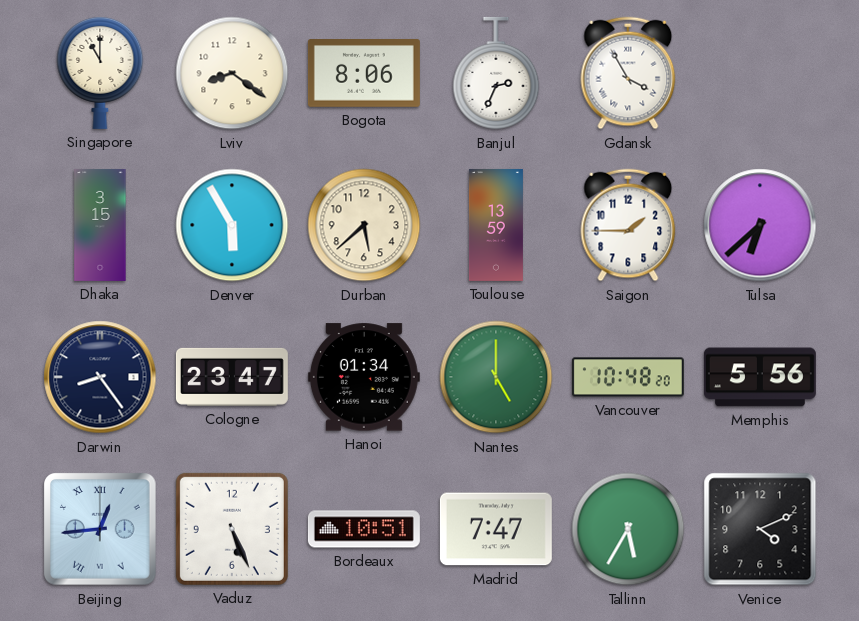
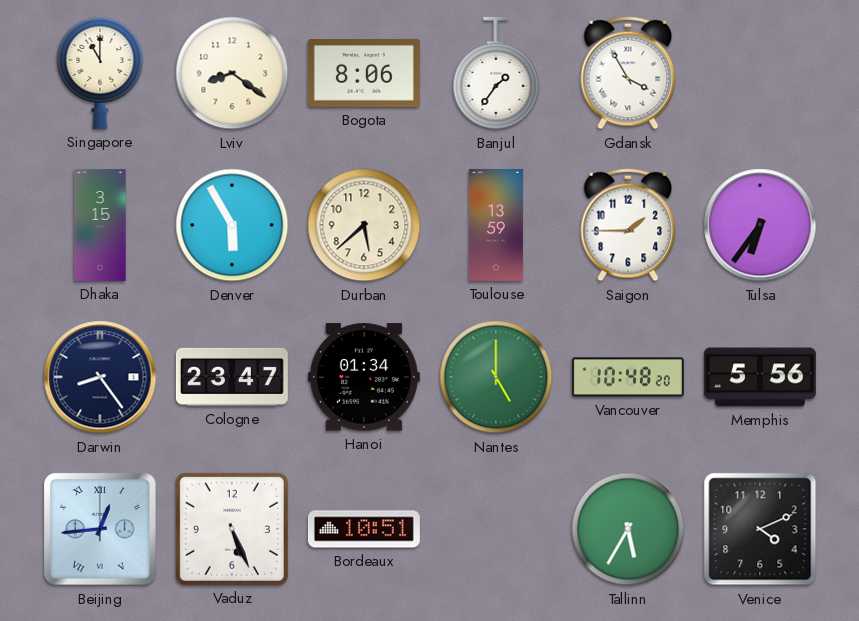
Banjul: 2:34 -> 1:36 (496, 73)
Tulsa: 6:38 -> 6:36 (760, 225)
Madrid: 7:47 -> none (496, 529)
